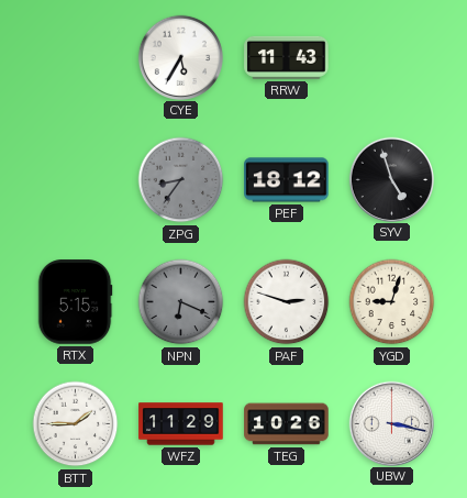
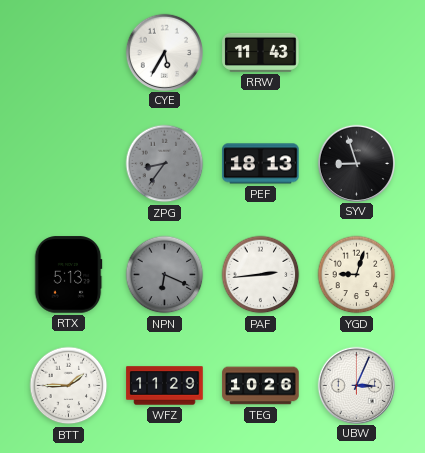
PEF: 18:12 -> 18:13 (261, 164)
SYV: 4:57 -> 8:57 (356, 163)
RTX: 5:15 -> 5:13 (68, 275)
PAF: 2:48 -> 2:44 (261, 275)
UBW: 3:17 -> 3:04 (356, 385)
